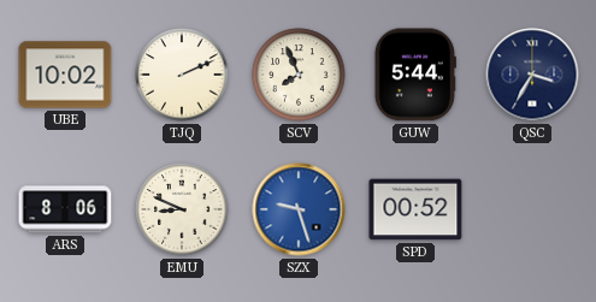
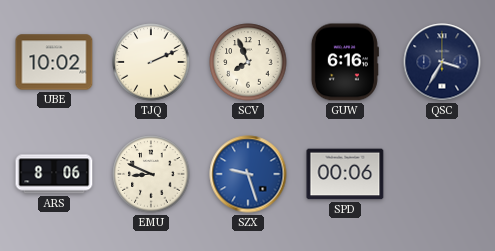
GUW: 5:44 -> 6:16 (345, 62)
SPD: 00:52 -> 00:06 (345, 174)
